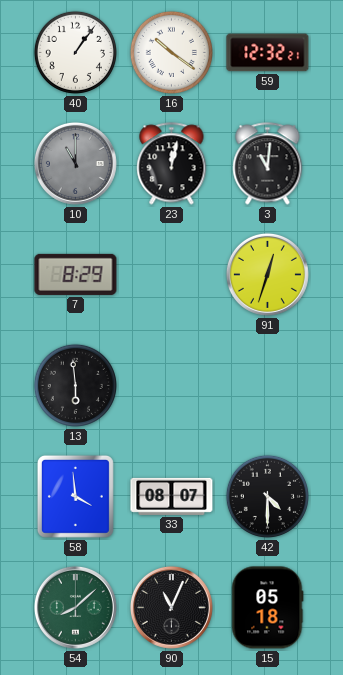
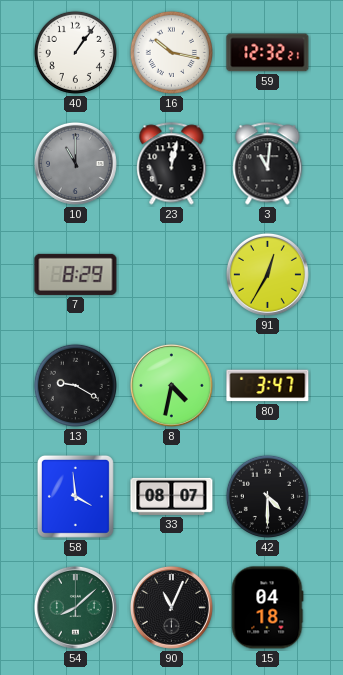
16: 10:21 -> 10:17 (171, 52)
91: 12:33 -> 12:35 (267, 274)
13: 5:59 -> 9:20 (75, 385)
8: none -> 4:32 (171, 385)
80: none -> 3:47 (268, 386)
15: 05:18 -> 04:18 (268, 608)
